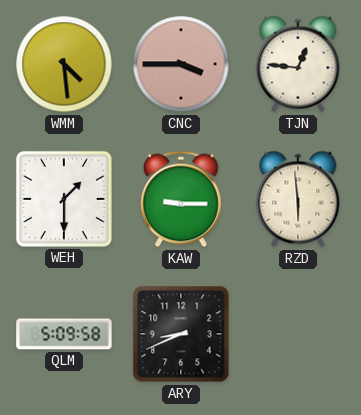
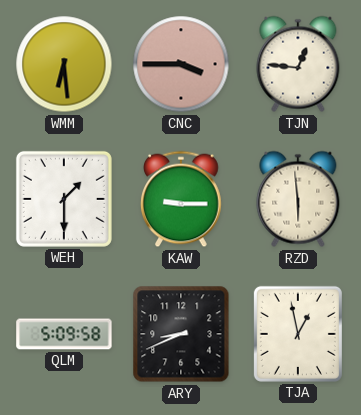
WMM: 4:29 -> 6:29 (64, 64)
TJA: none -> 12:58 (298, 334)
